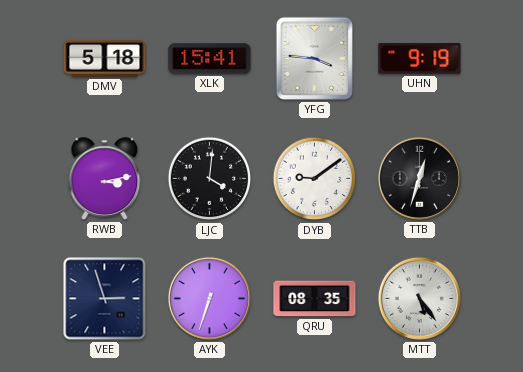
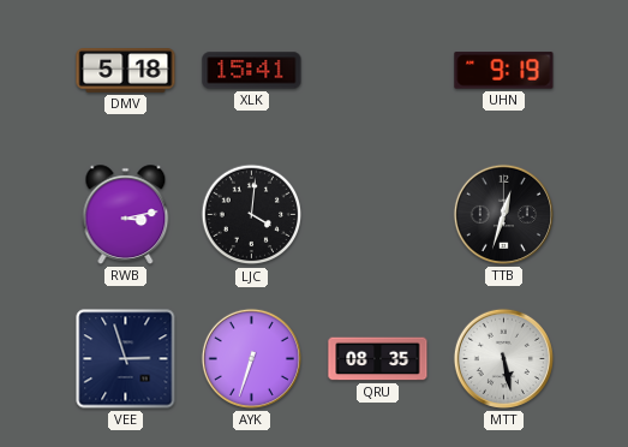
YFG: 3:46 -> none (314, 58)
DYB: 9:09 -> none (315, 179)
MTT: 5:24 -> 5:28 (503, 358)
